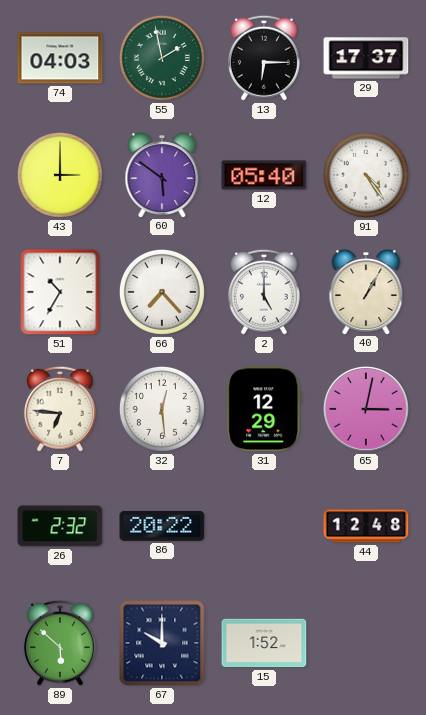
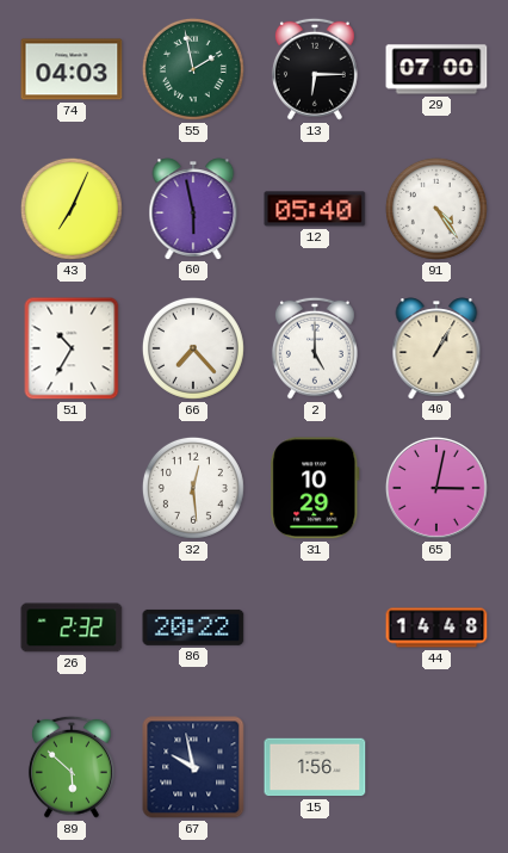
29: 17:37 -> 07:00 (436, 69)
43: 3:00 -> 7:04 (72, 209)
60: 5:51 -> 5:58 (193, 209)
7: 6:46 -> none (60, 409)
31: 12:29 -> 10:29 (315, 488)
44: 12:48 -> 14:48 (436, 628)
67: 10:00 -> 9:58 (193, 767)
15: 1:52 -> 1:56 (315, 767)
